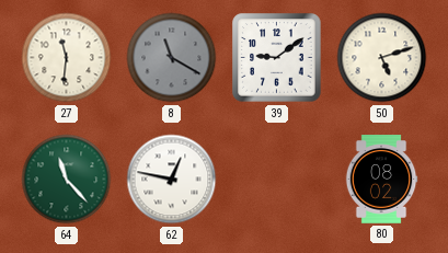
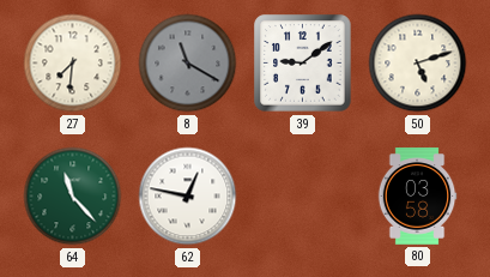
27: 11:31 -> 7:31 (73, 64)
80: 08:02 -> 03:58 (417, 197)
